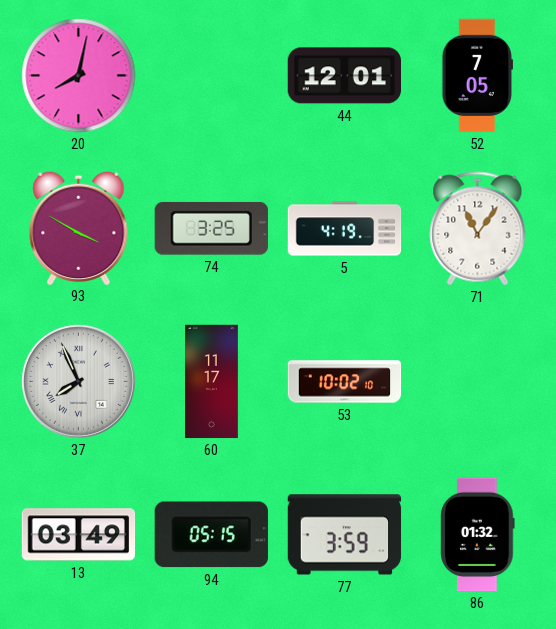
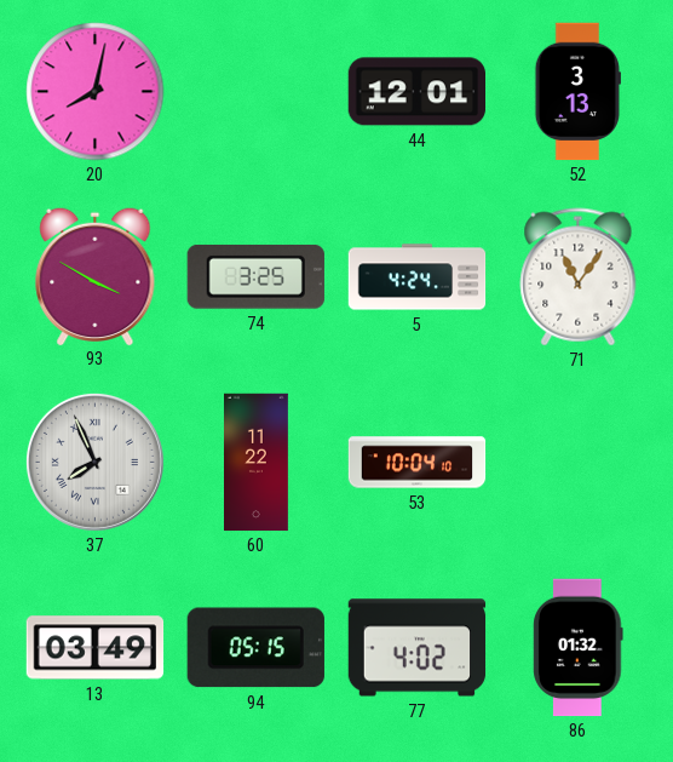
52: 7:05 -> 3:13 (577, 92)
5: 4:19 -> 4:24 (418, 277)
60: 11:17 -> 11:22 (257, 463)
53: 10:02 -> 10:04 (418, 463)
77: 3:59 -> 4:02 (418, 648)
